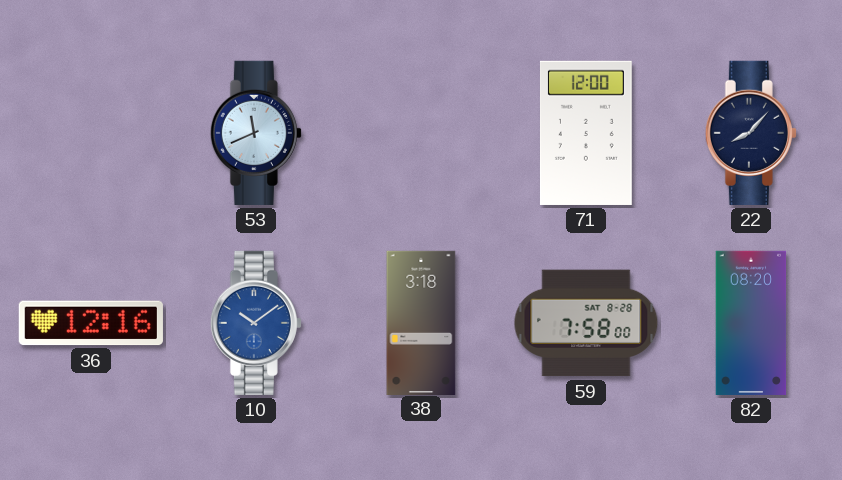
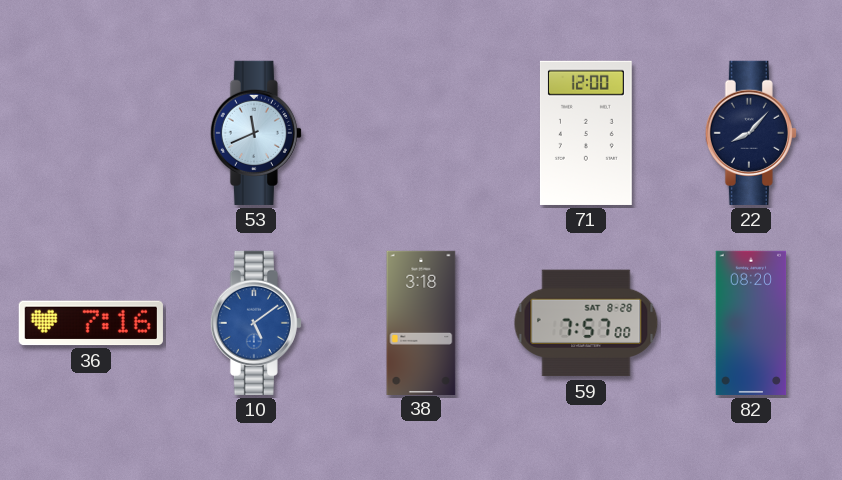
36: 12:16 -> 7:16 (91, 323)
10: 10:09 -> 5:09 (256, 323)
59: 7:58 -> 7:57 (586, 323)
